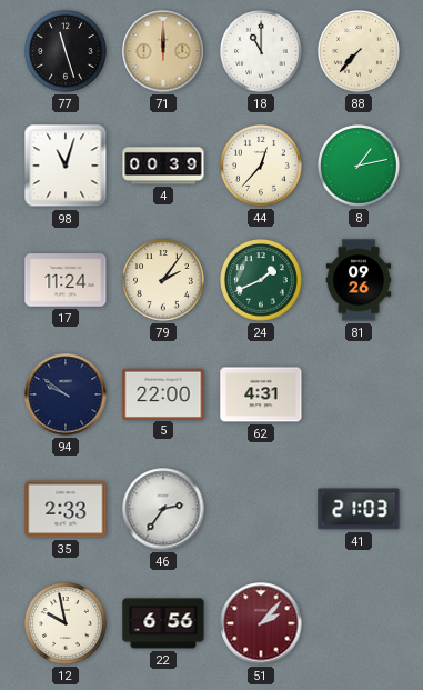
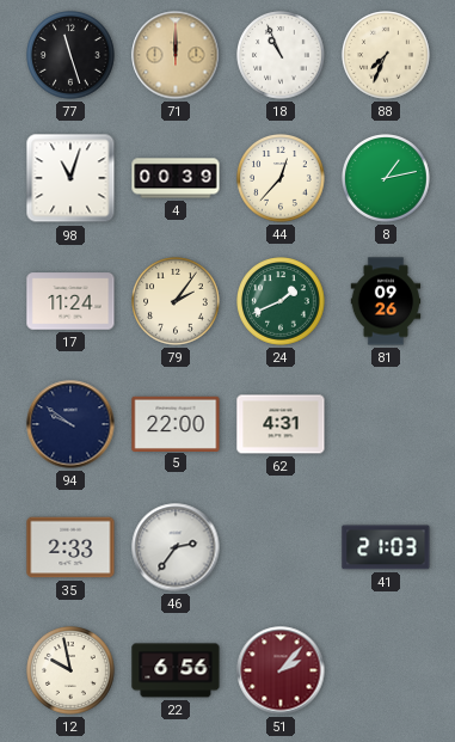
18: 11:00 -> 10:56 (281, 55)
88: 7:37 -> 7:34 (386, 55)
